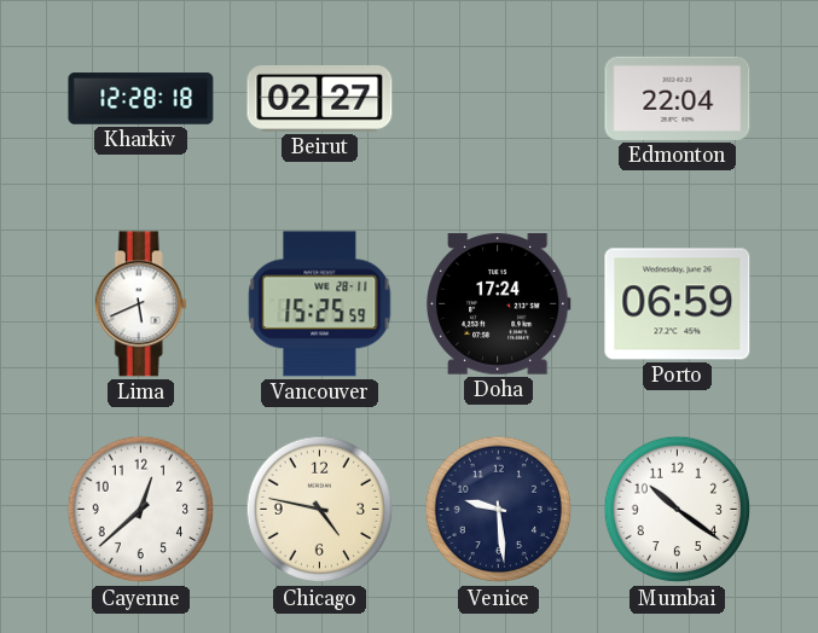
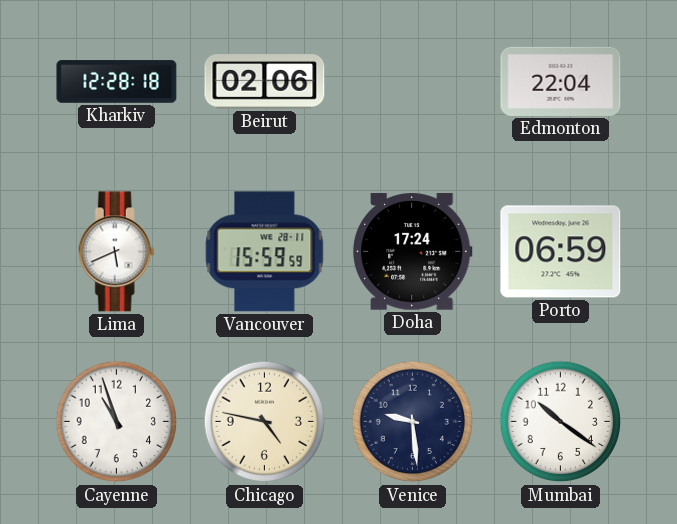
Beirut: 02:27 -> 02:06 (265, 82)
Vancouver: 15:25 -> 15:59 (265, 252)
Cayenne: 12:38 -> 10:57 (117, 422)
